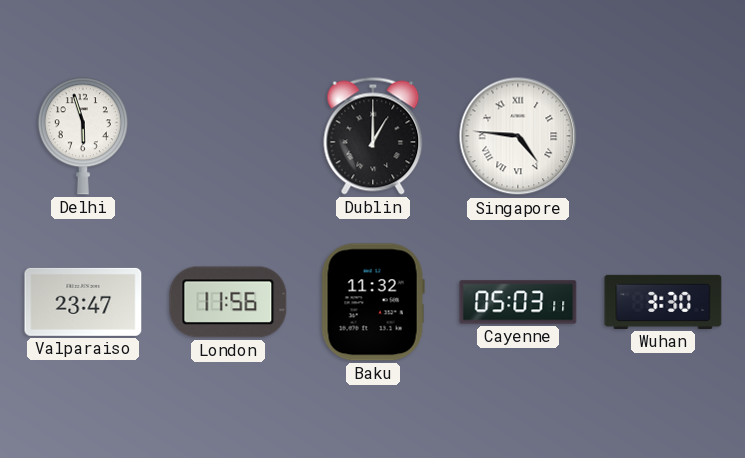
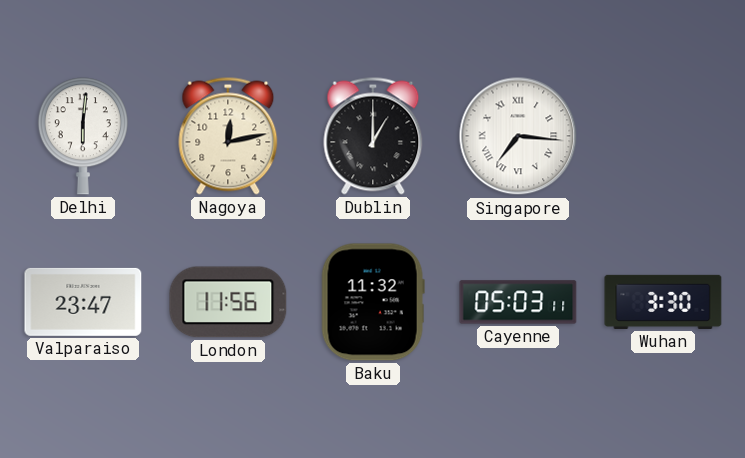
Delhi: 5:57 -> 6:01 (83, 136)
Nagoya: none -> 12:13 (228, 136)
Singapore: 4:46 -> 7:16 (518, 136)
